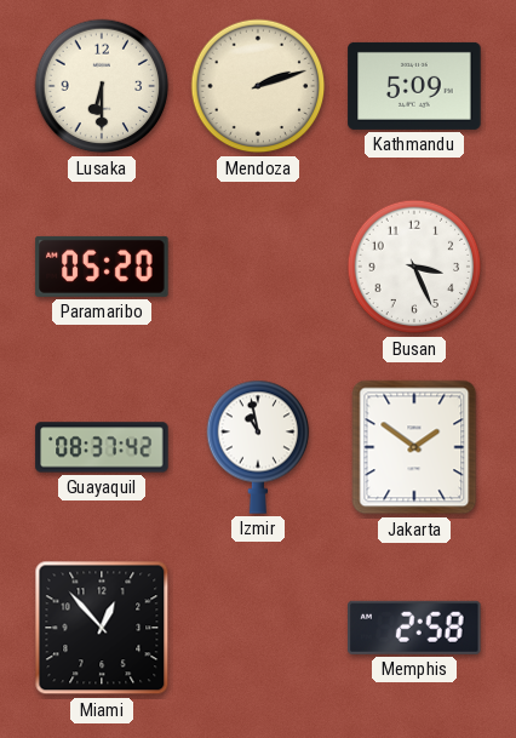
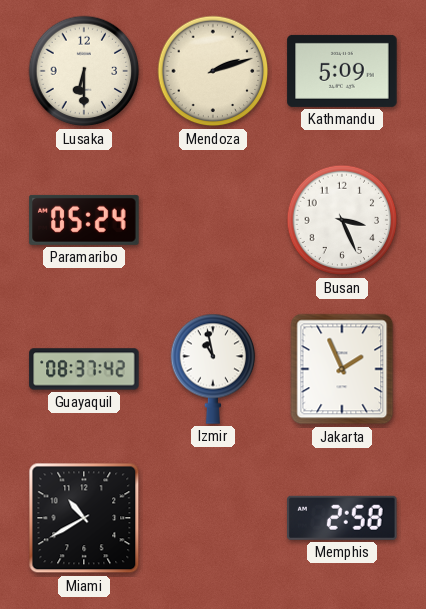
Paramaribo: 05:20 -> 05:24 (84, 220)
Jakarta: 1:51 -> 1:56 (342, 369)
Miami: 12:53 -> 10:40 (84, 518)
